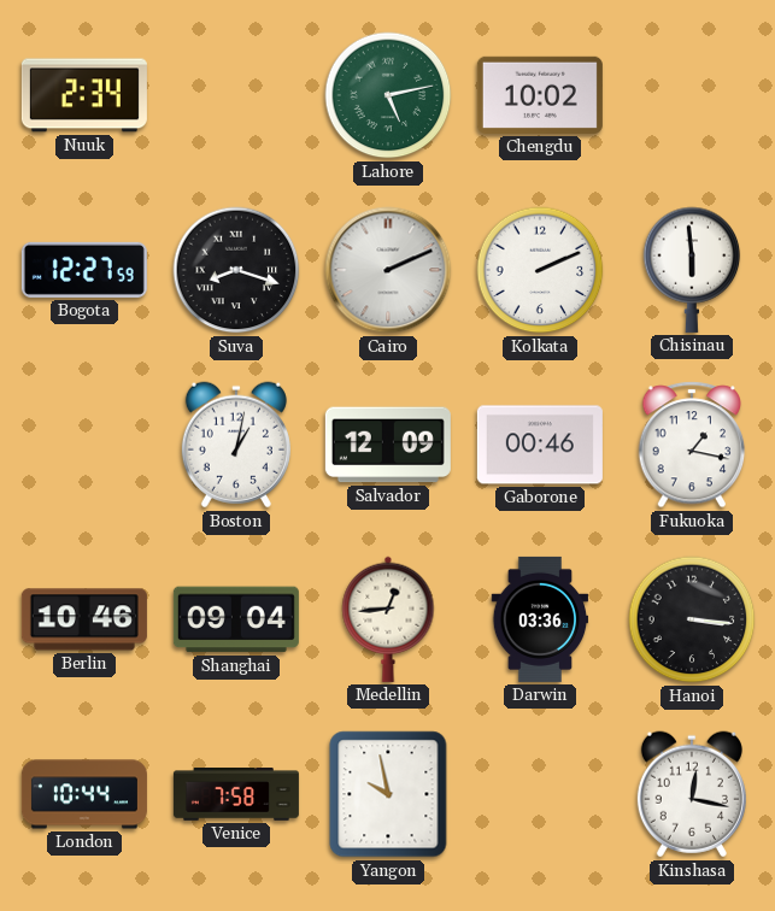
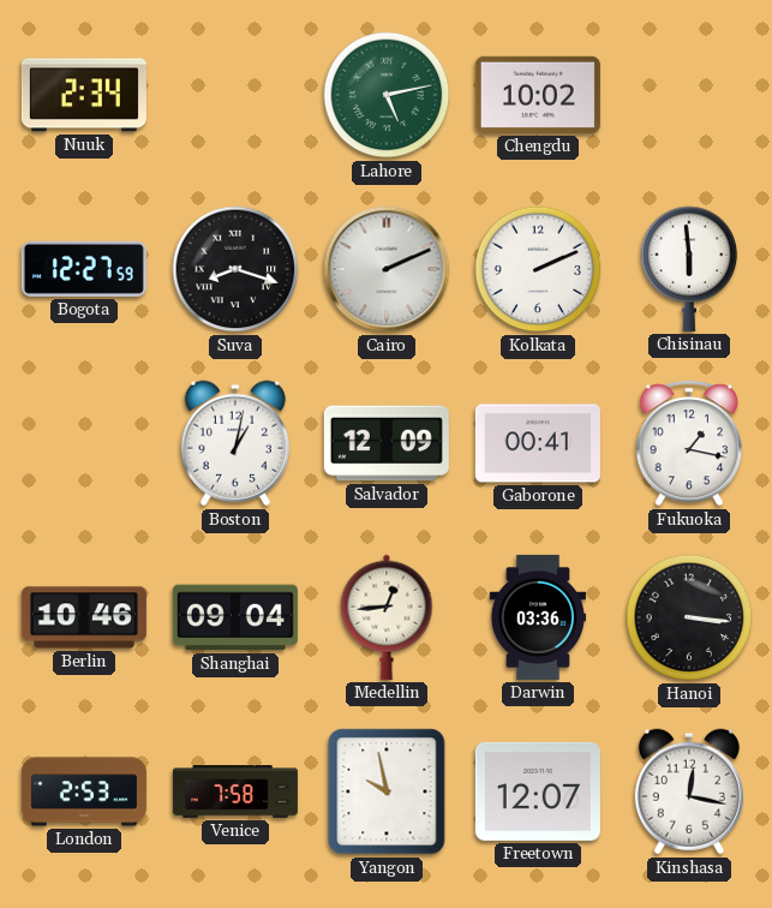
Gaborone: 00:46 -> 00:41 (538, 443)
London: 10:44 -> 2:53 (84, 791)
Freetown: none -> 12:07 (538, 791)
